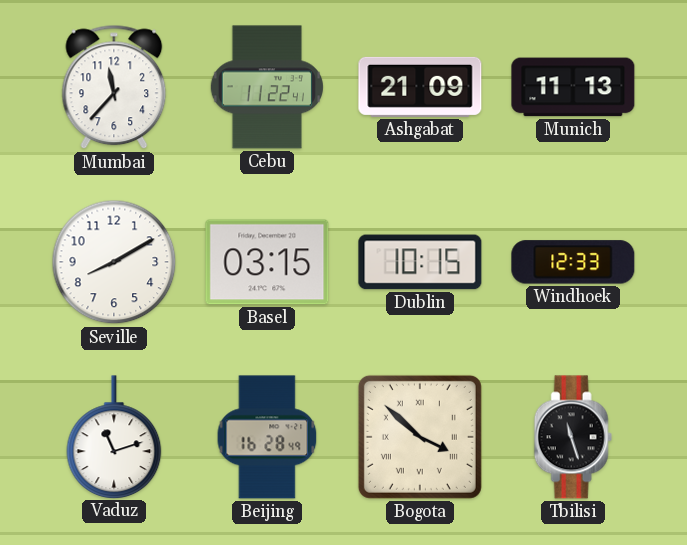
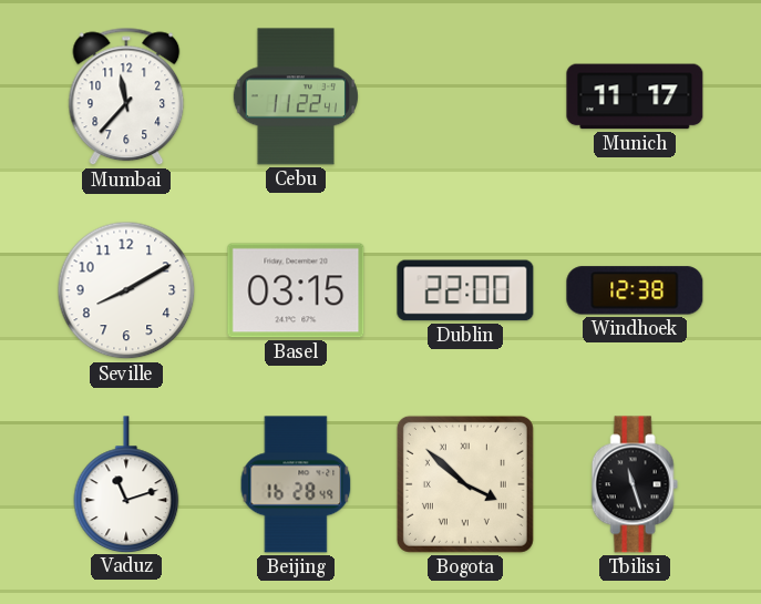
Ashgabat: 21:09 -> none (420, 87)
Munich: 11:13 -> 11:17 (635, 96)
Dublin: 10:15 -> 22:00 (465, 290)
Windhoek: 12:33 -> 12:38 (635, 290)
